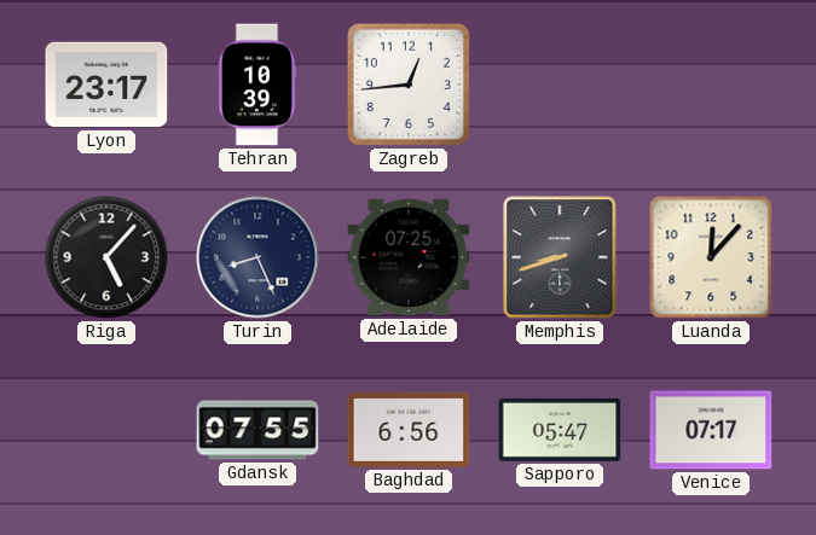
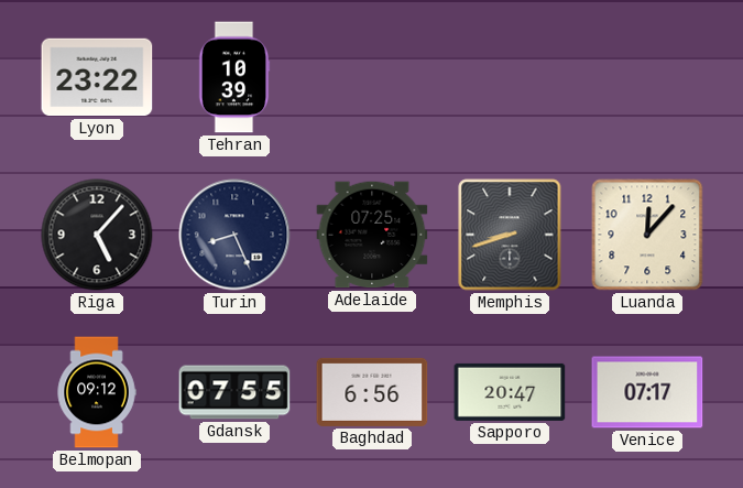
Lyon: 23:17 -> 23:22 (97, 77)
Zagreb: 12:44 -> none (409, 85)
Belmopan: none -> 09:12 (97, 392)
Sapporo: 05:47 -> 20:47 (510, 392)
